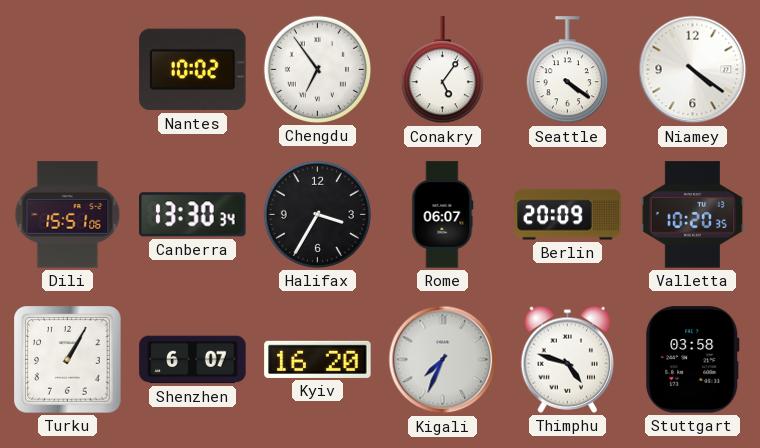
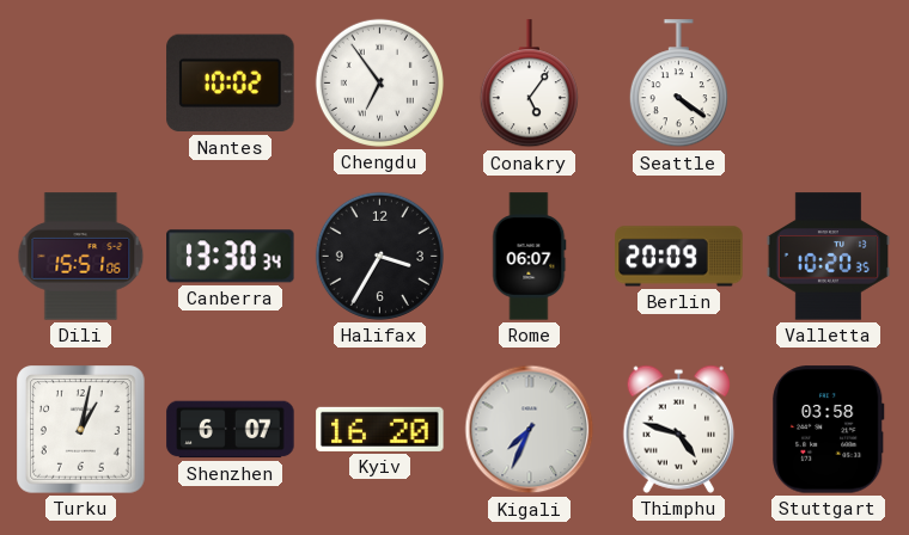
Niamey: 4:21 -> none (693, 70)
Turku: 1:05 -> 1:02 (81, 430)
